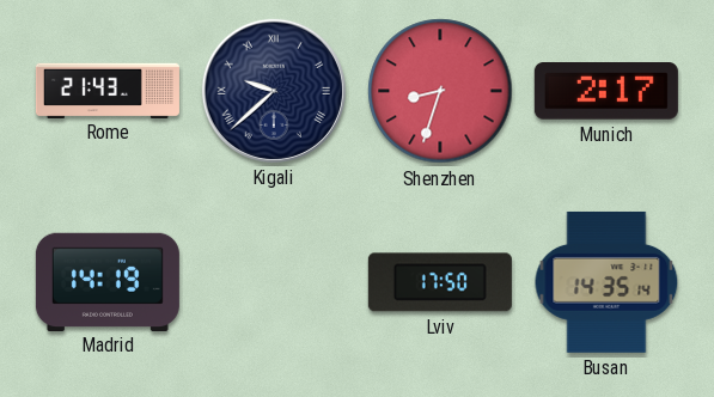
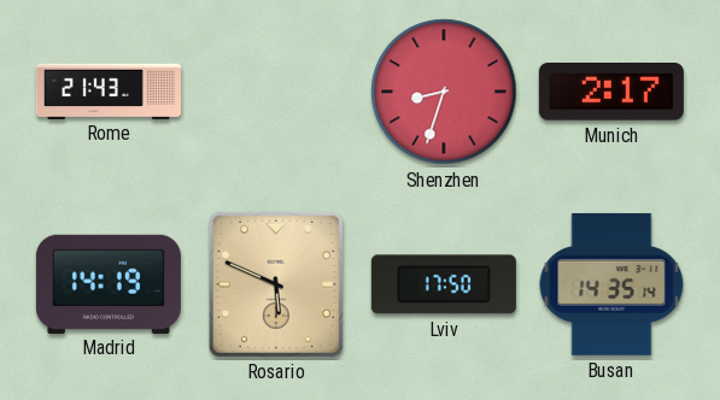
Kigali: 9:38 -> none (274, 91)
Rosario: none -> 5:49 (276, 284)
